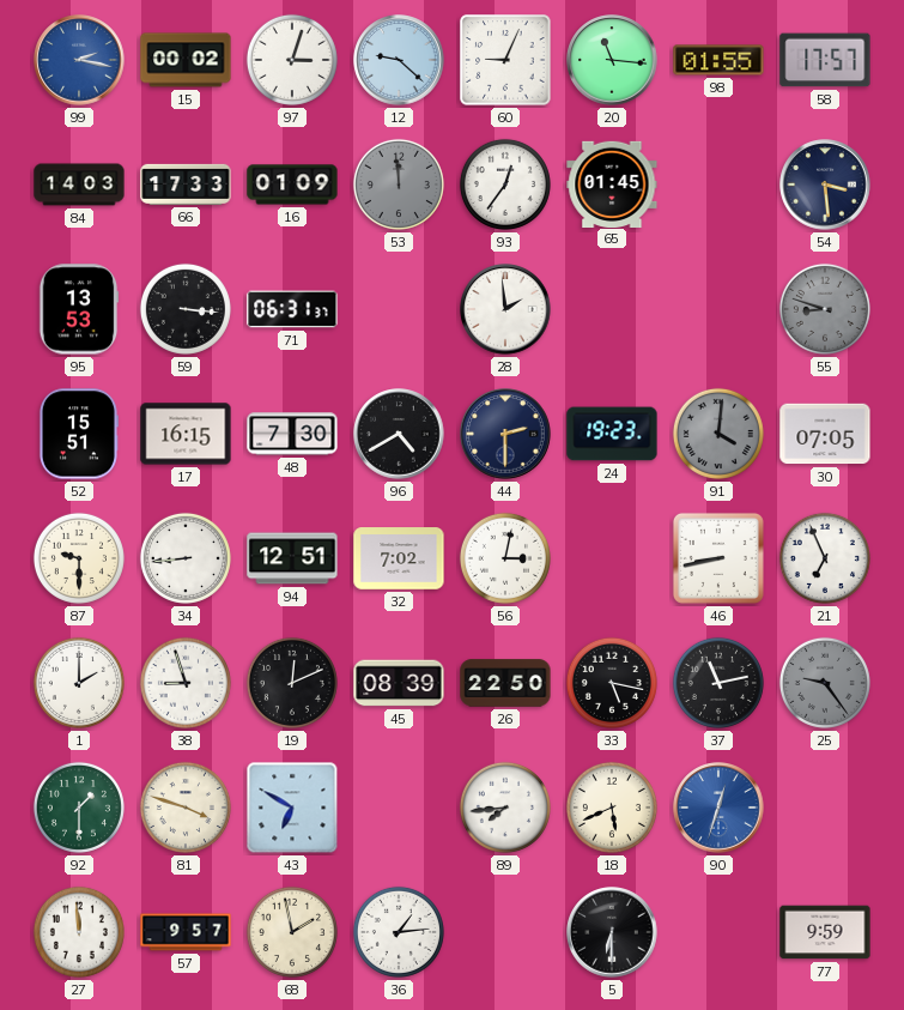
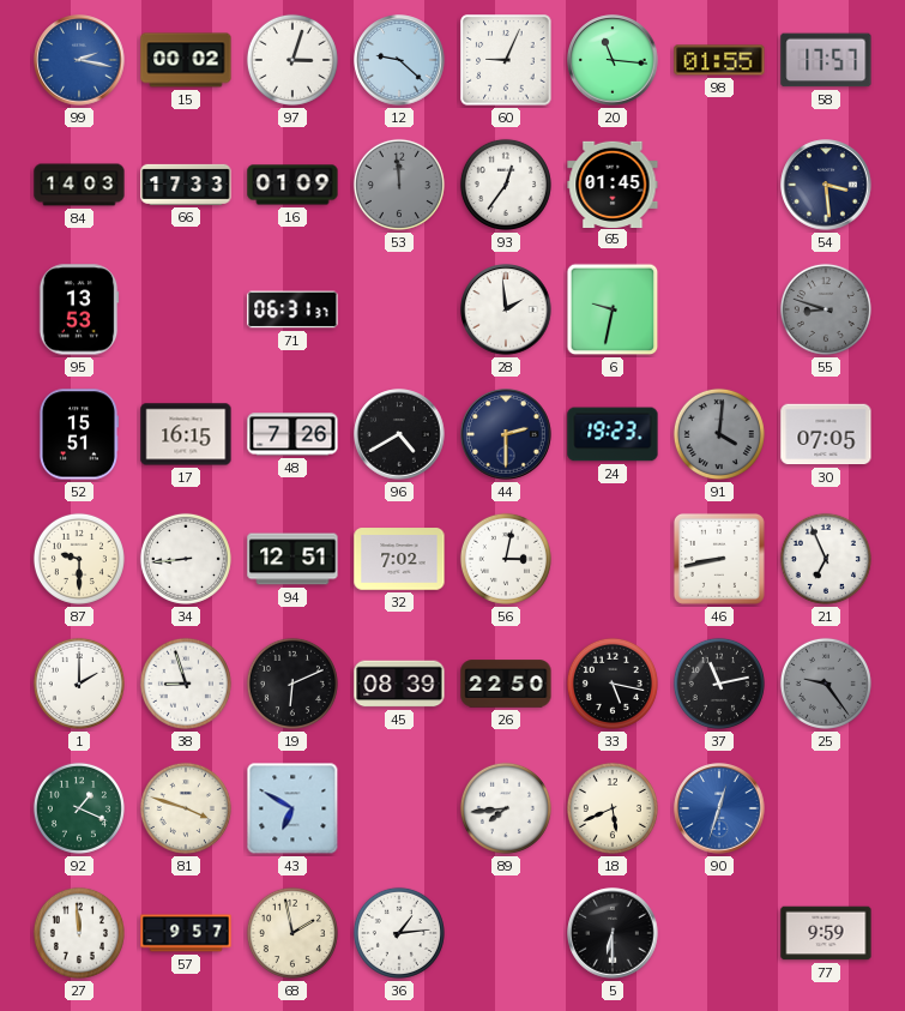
59: 3:16 -> none (186, 309)
6: none -> 9:32 (613, 309)
48: 7:30 -> 7:26 (292, 434)
19: 12:11 -> 6:11 (292, 684)
92: 1:30 -> 1:19 (79, 808)
